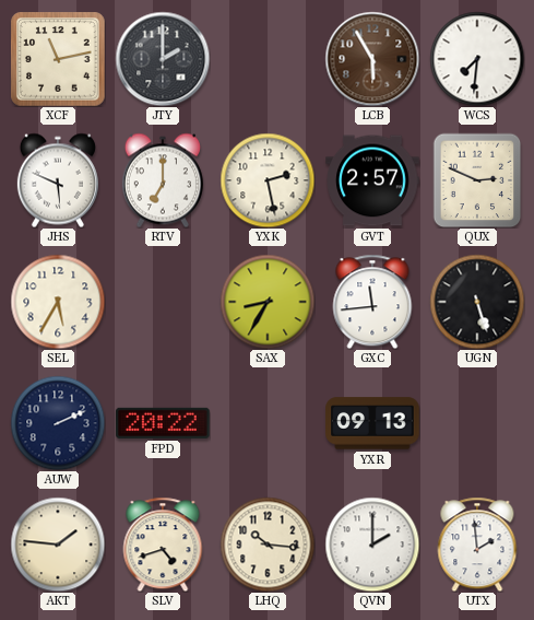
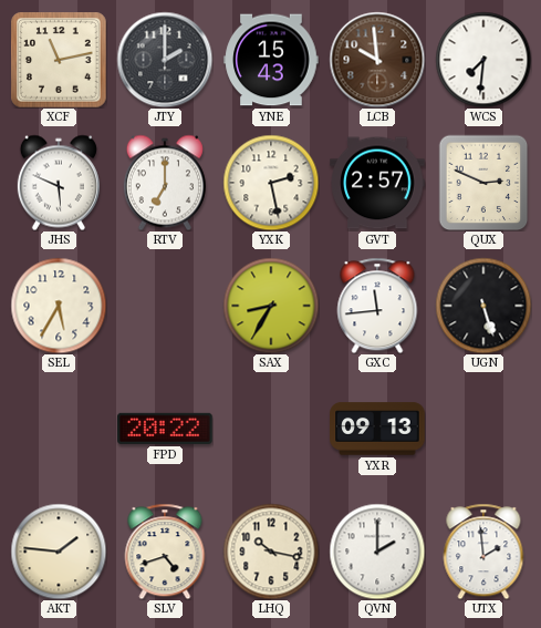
YNE: none -> 15:43 (271, 60)
LCB: 5:55 -> 9:59 (377, 60)
AUW: 2:11 -> none (58, 423)
LHQ: 10:16 -> 10:17 (271, 552)
